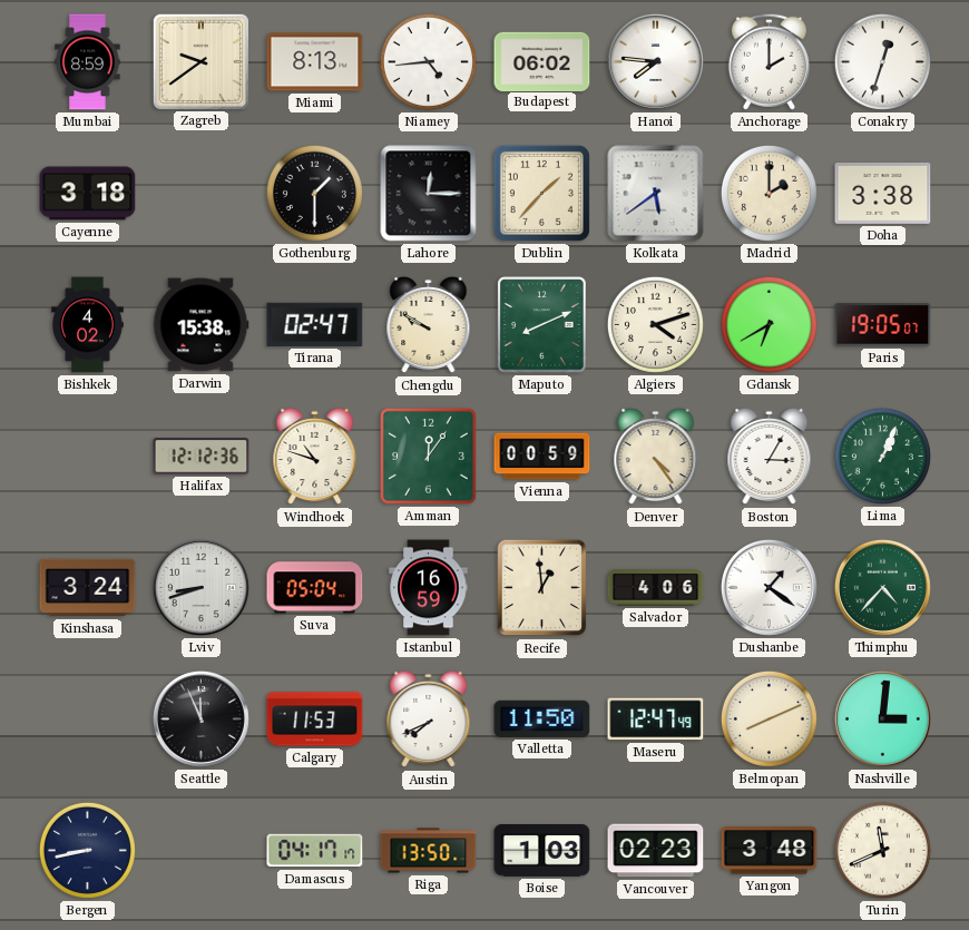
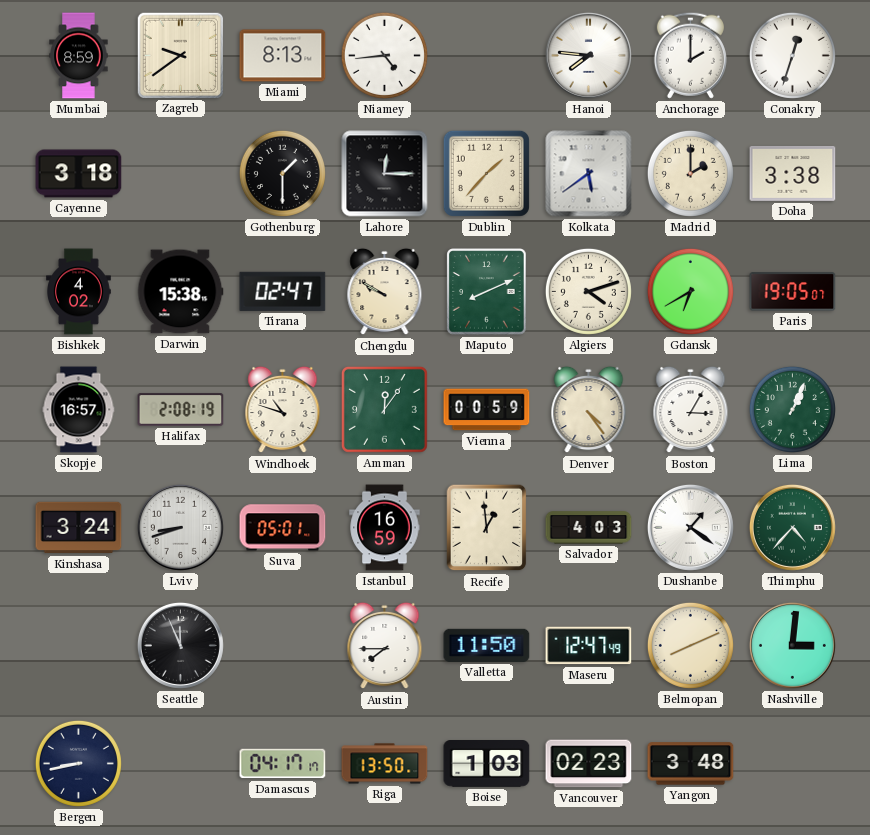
Budapest: 06:02 -> none (542, 61)
Skopje: none -> 16:57 (79, 410)
Halifax: 12:12 -> 2:08 (181, 410)
Suva: 05:04 -> 05:01 (283, 528)
Salvador: 4:06 -> 4:03 (589, 528)
Calgary: 11:53 -> none (315, 719)
Austin: 7:41 -> 7:45 (385, 646)
Turin: 11:41 -> none (882, 850)
